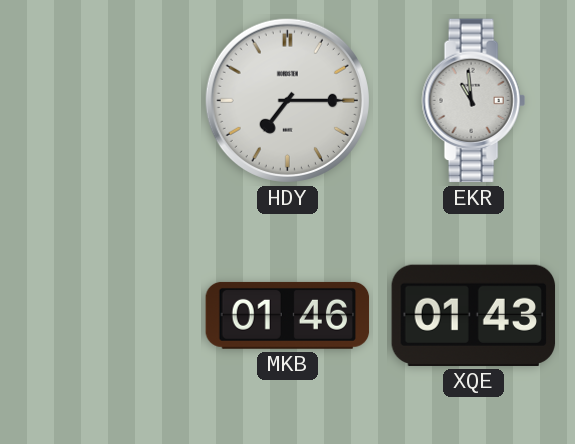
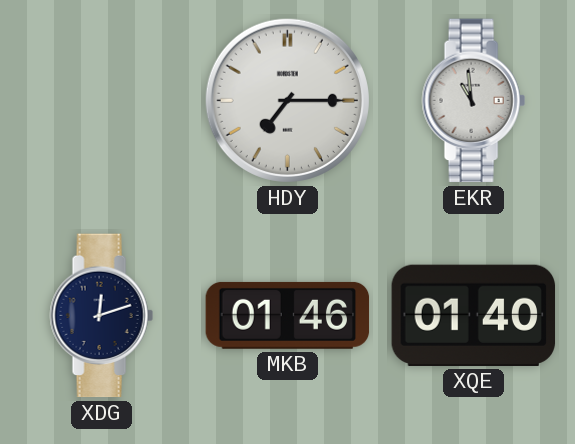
XDG: none -> 12:12 (101, 316)
XQE: 01:43 -> 01:40 (474, 315)
